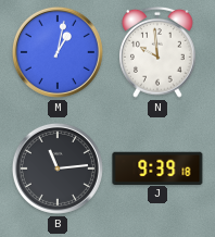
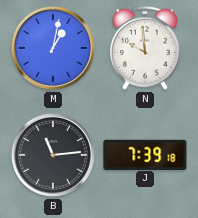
J: 9:39 -> 7:39 (145, 154)
